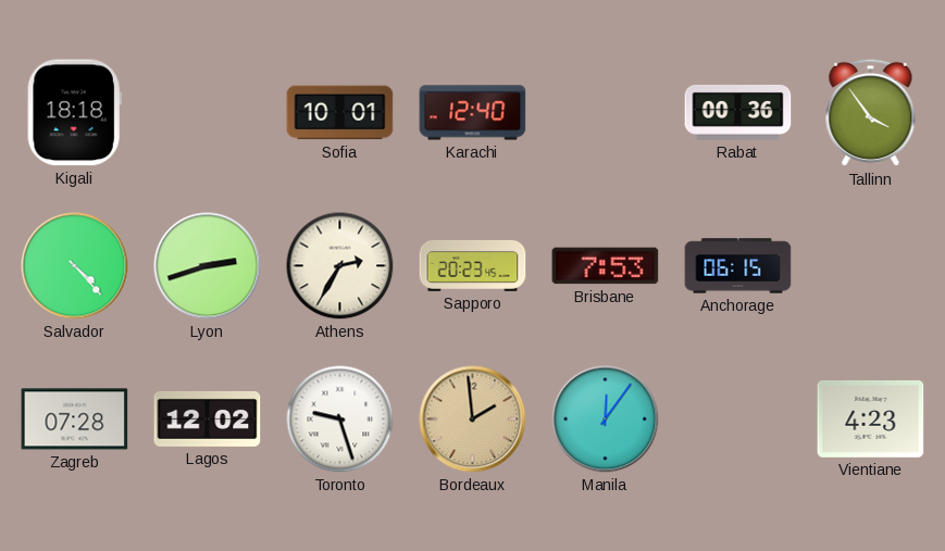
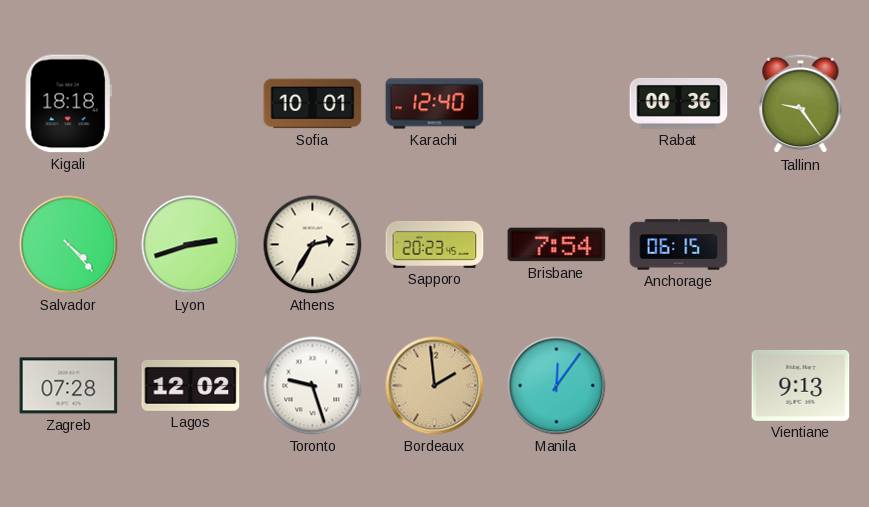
Tallinn: 3:54 -> 9:24 (801, 104)
Brisbane: 7:53 -> 7:54 (557, 245)
Vientiane: 4:23 -> 9:13 (801, 385)
